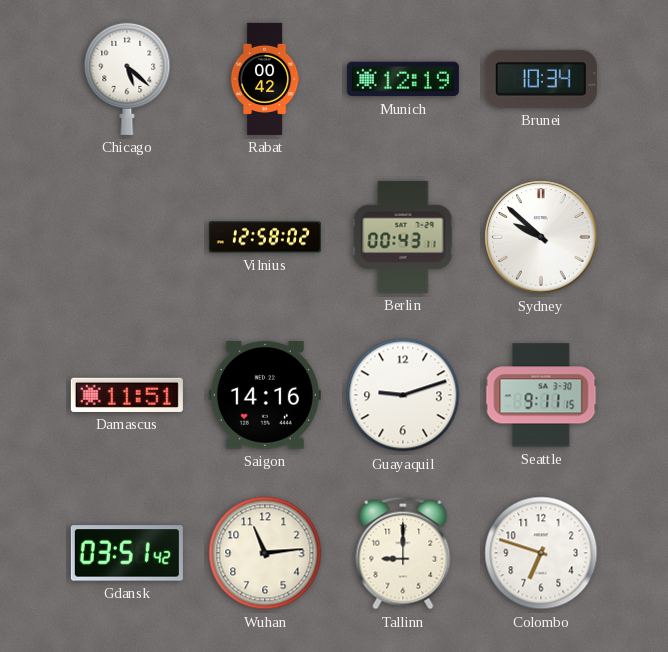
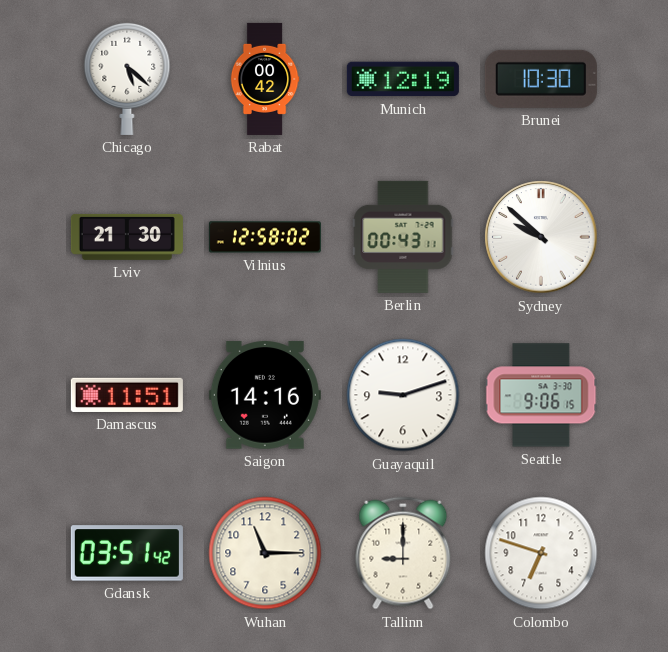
Brunei: 10:34 -> 10:30 (541, 79)
Lviv: none -> 21:30 (127, 237)
Seattle: 9:11 -> 9:06 (541, 395)
Wuhan: 11:14 -> 11:15 (265, 553)
